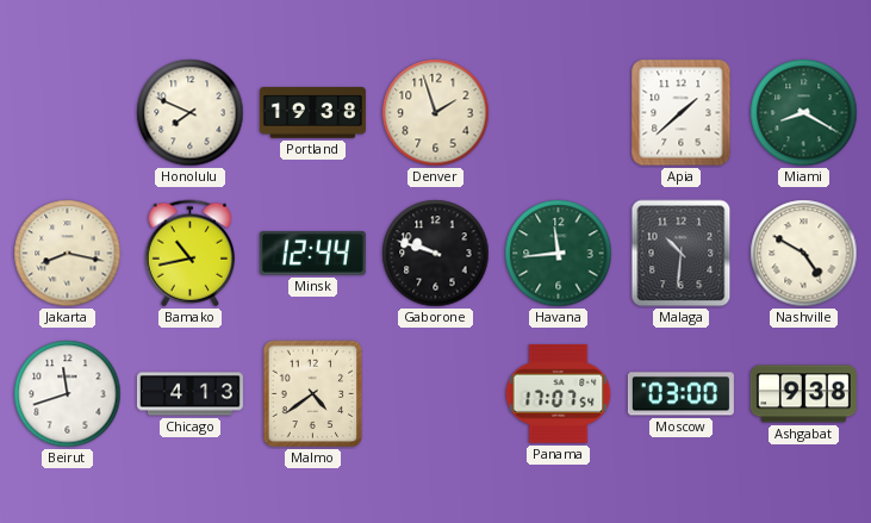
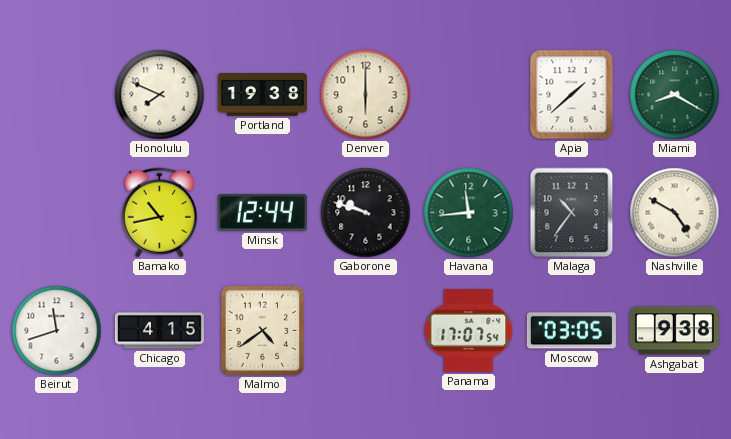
Denver: 1:57 -> 6:00 (366, 95)
Jakarta: 8:17 -> none (68, 254)
Malaga: 10:31 -> 10:36 (572, 213)
Chicago: 4:13 -> 4:15 (159, 331)
Moscow: 03:00 -> 03:05 (571, 331)
